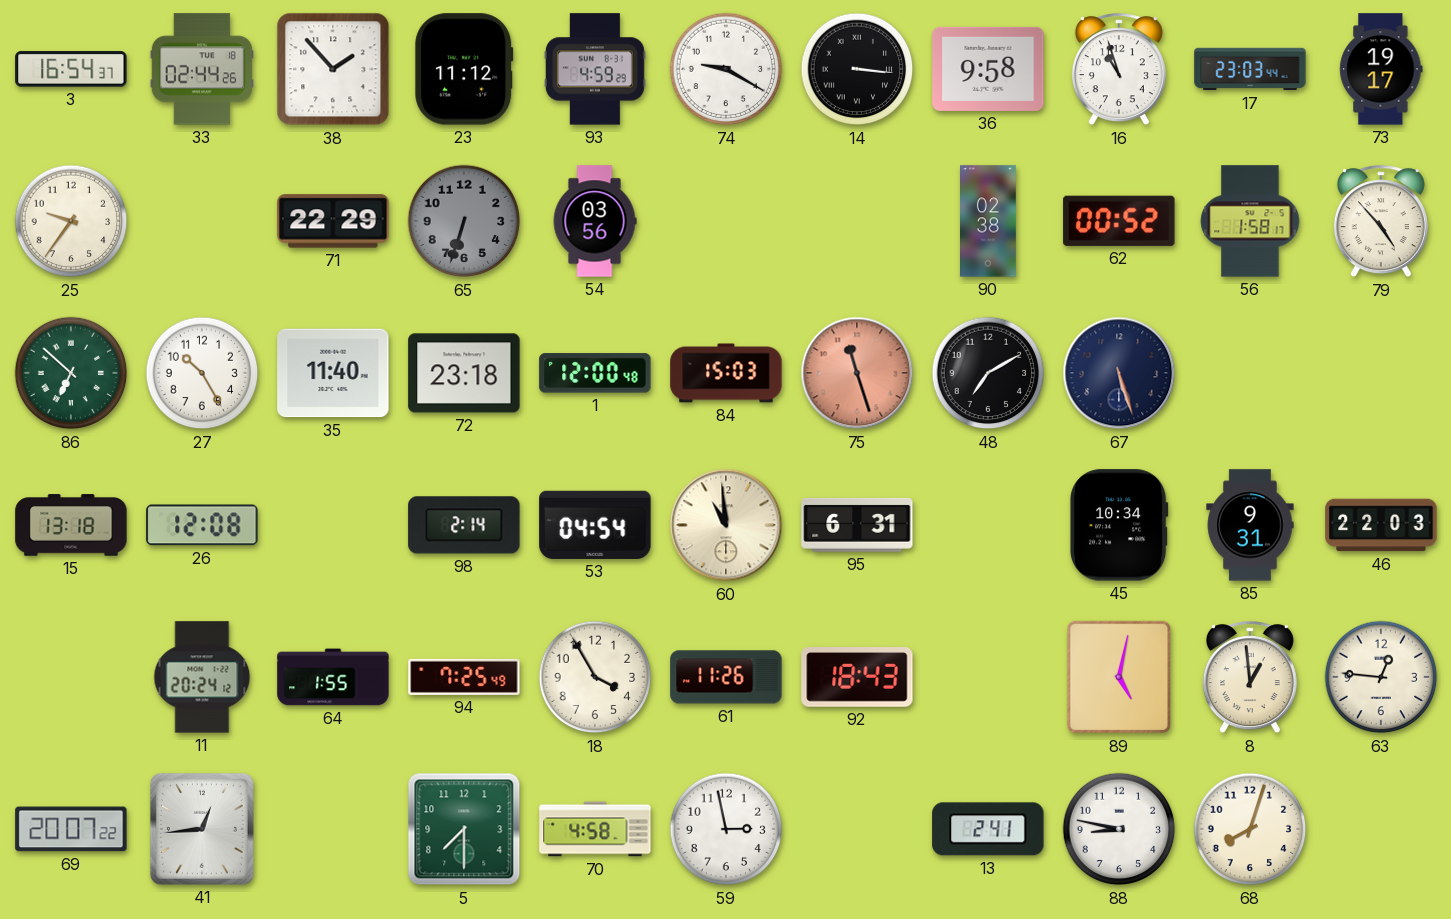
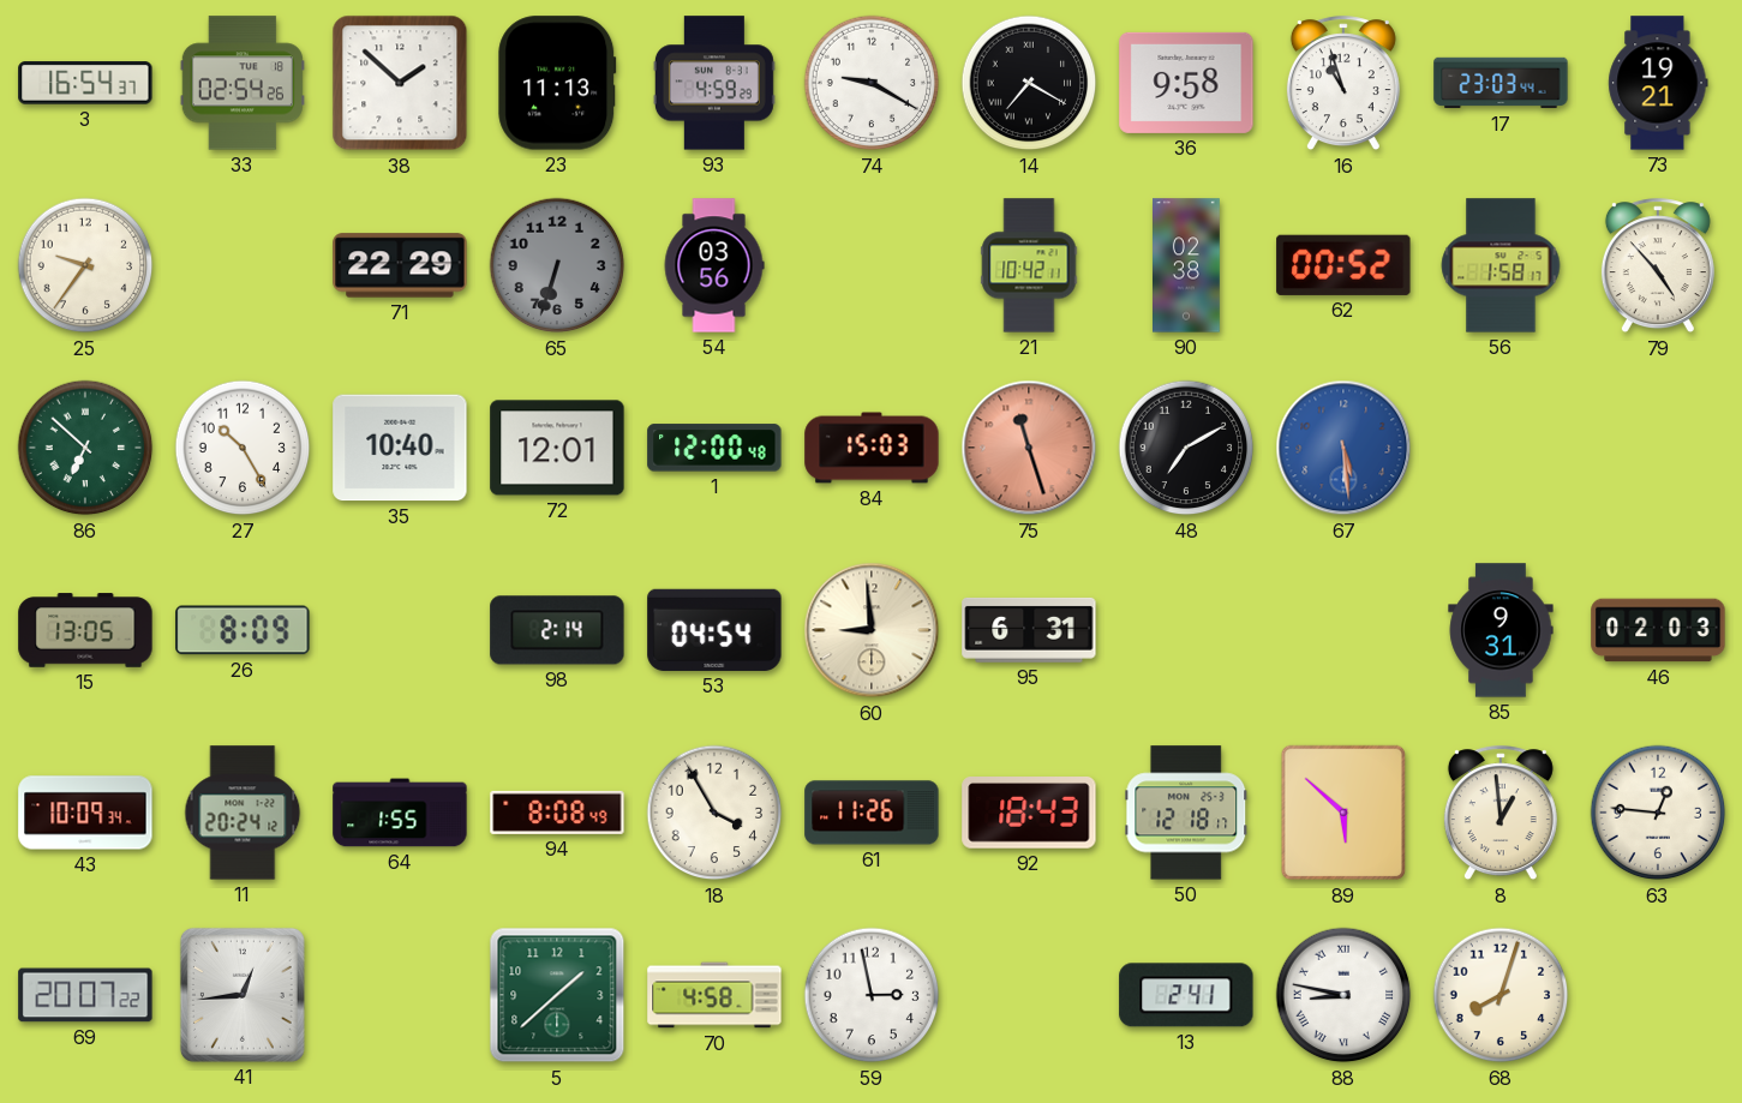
33: 02:44 -> 02:54 (243, 83)
38: 1:53 -> 1:52 (400, 83)
23: 11:12 -> 11:13 (557, 83)
14: 3:16 -> 7:20 (1029, 83)
73: 19:17 -> 19:21 (1658, 83)
21: none -> 10:42 (1029, 265)
35: 11:40 -> 10:40 (400, 448)
72: 23:18 -> 12:01 (557, 448)
67: 5:27 -> 5:29 (1343, 448)
67 dial: navy -> blue (1343, 448)
15: 13:18 -> 13:05 (85, 630)
26: 12:08 -> 8:09 (243, 630)
60: 10:59 -> 8:59 (872, 630)
45: 10:34 -> none (1119, 525)
46: 22:03 -> 02:03 (1658, 630)
43: none -> 10:09 (85, 813)
94: 7:25 -> 8:08 (557, 813)
50: none -> 12:18 (1186, 813)
89: 5:02 -> 5:52 (1343, 813)
5: 7:30 -> 1:38 (557, 995)
88 numerals: Arabic -> Roman (1343, 995)
